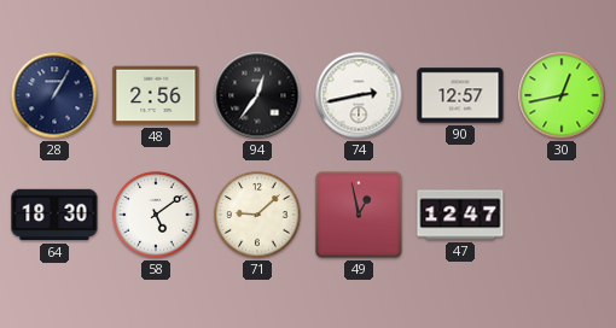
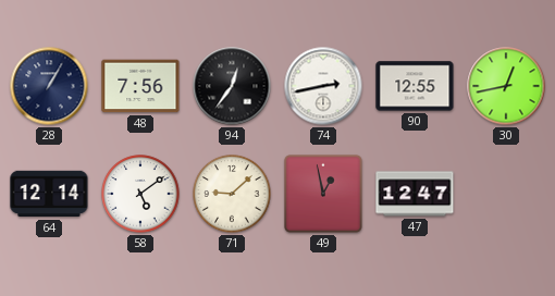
48: 2:56 -> 7:56 (140, 86)
90: 12:57 -> 12:55 (415, 86)
64: 18:30 -> 12:14 (49, 194)
